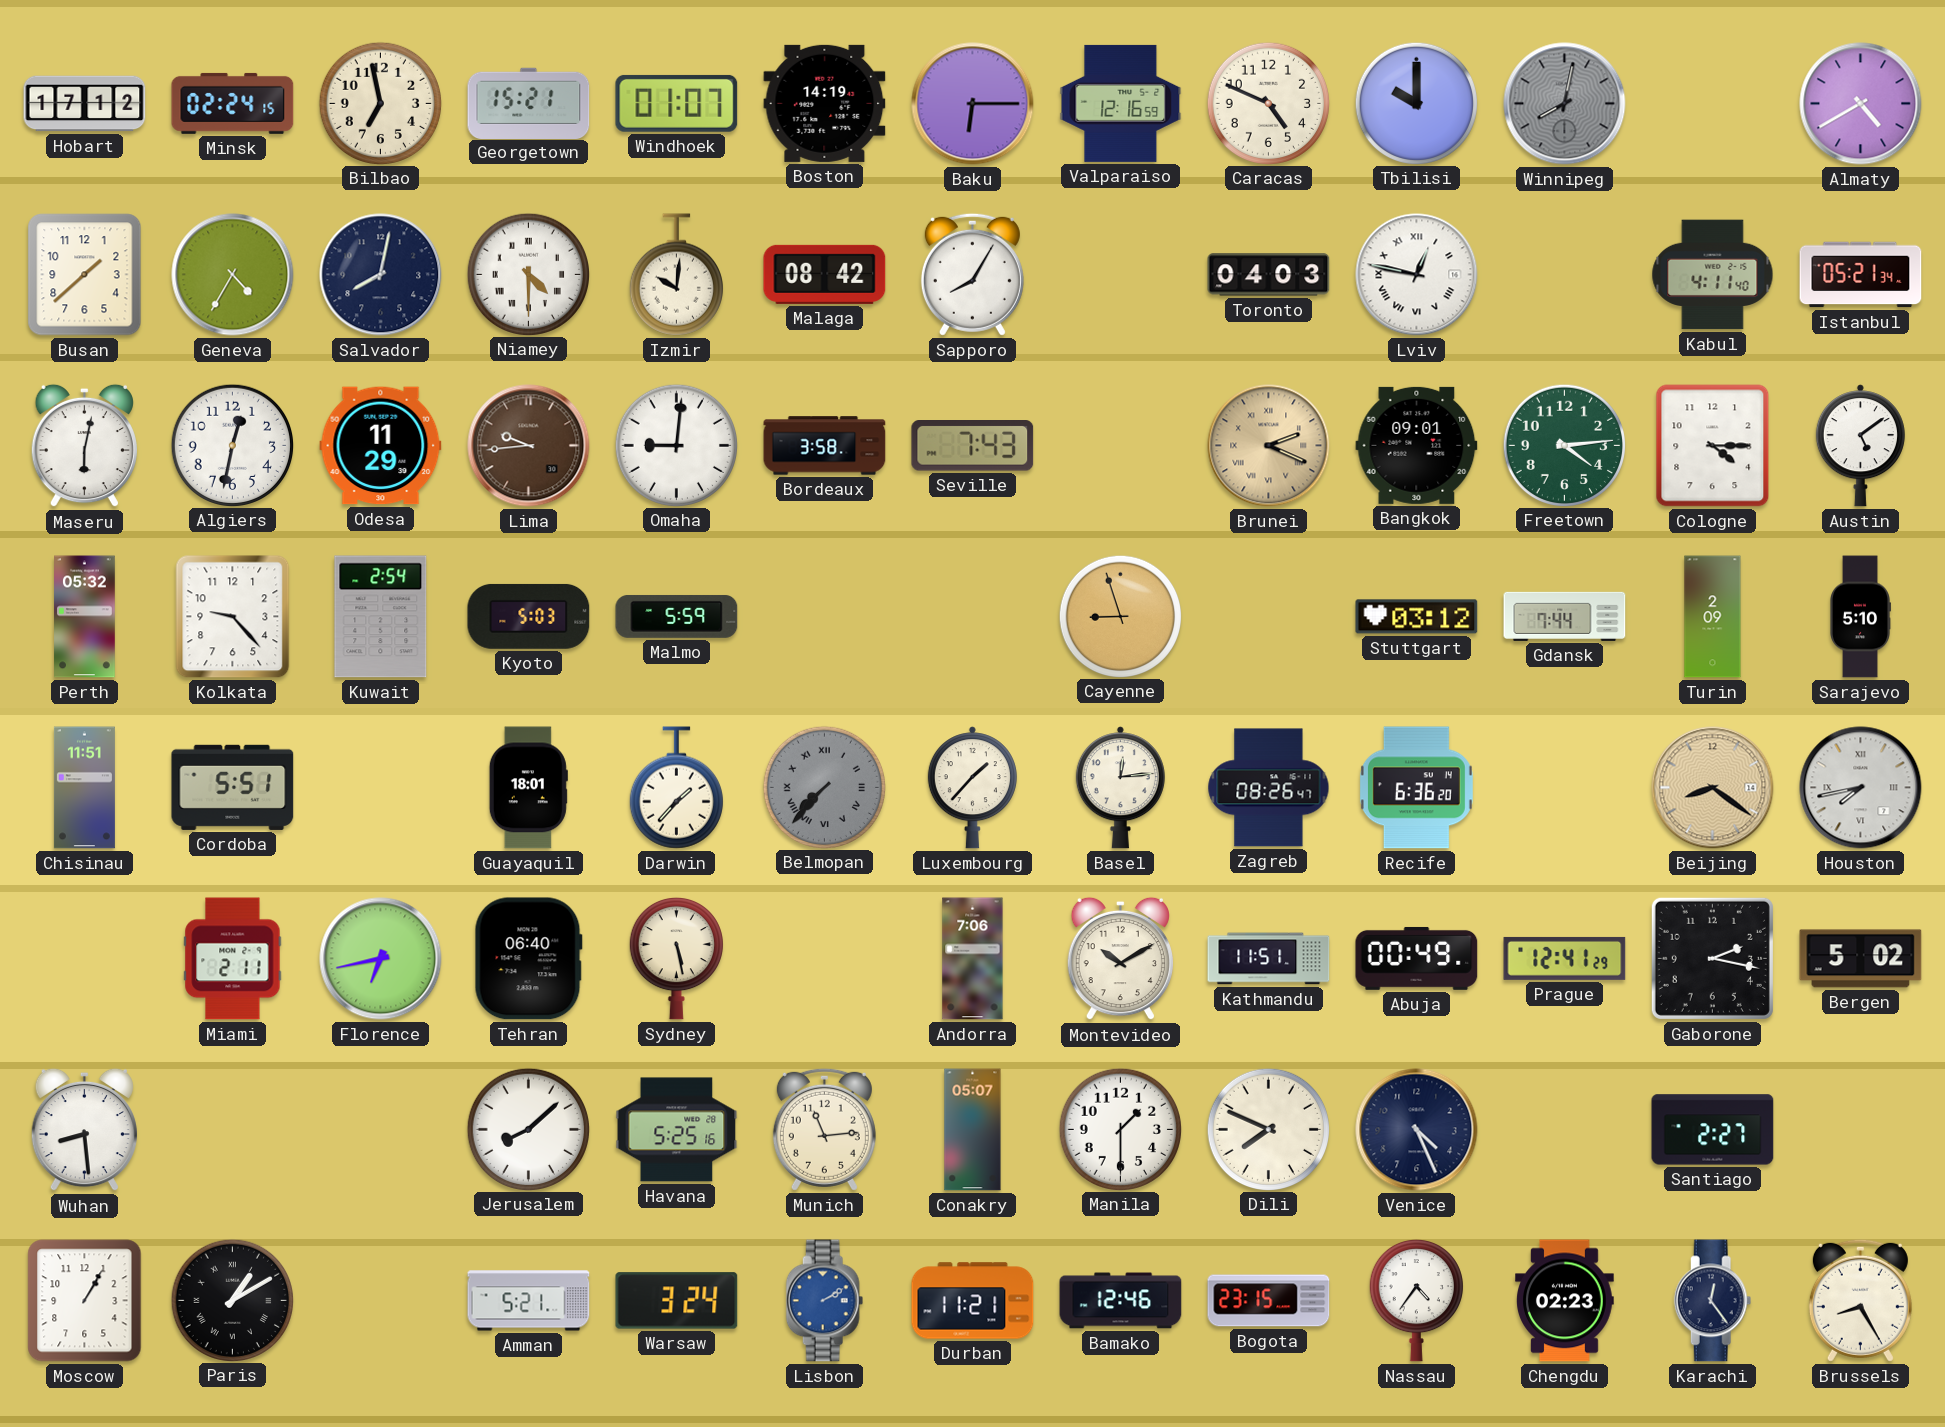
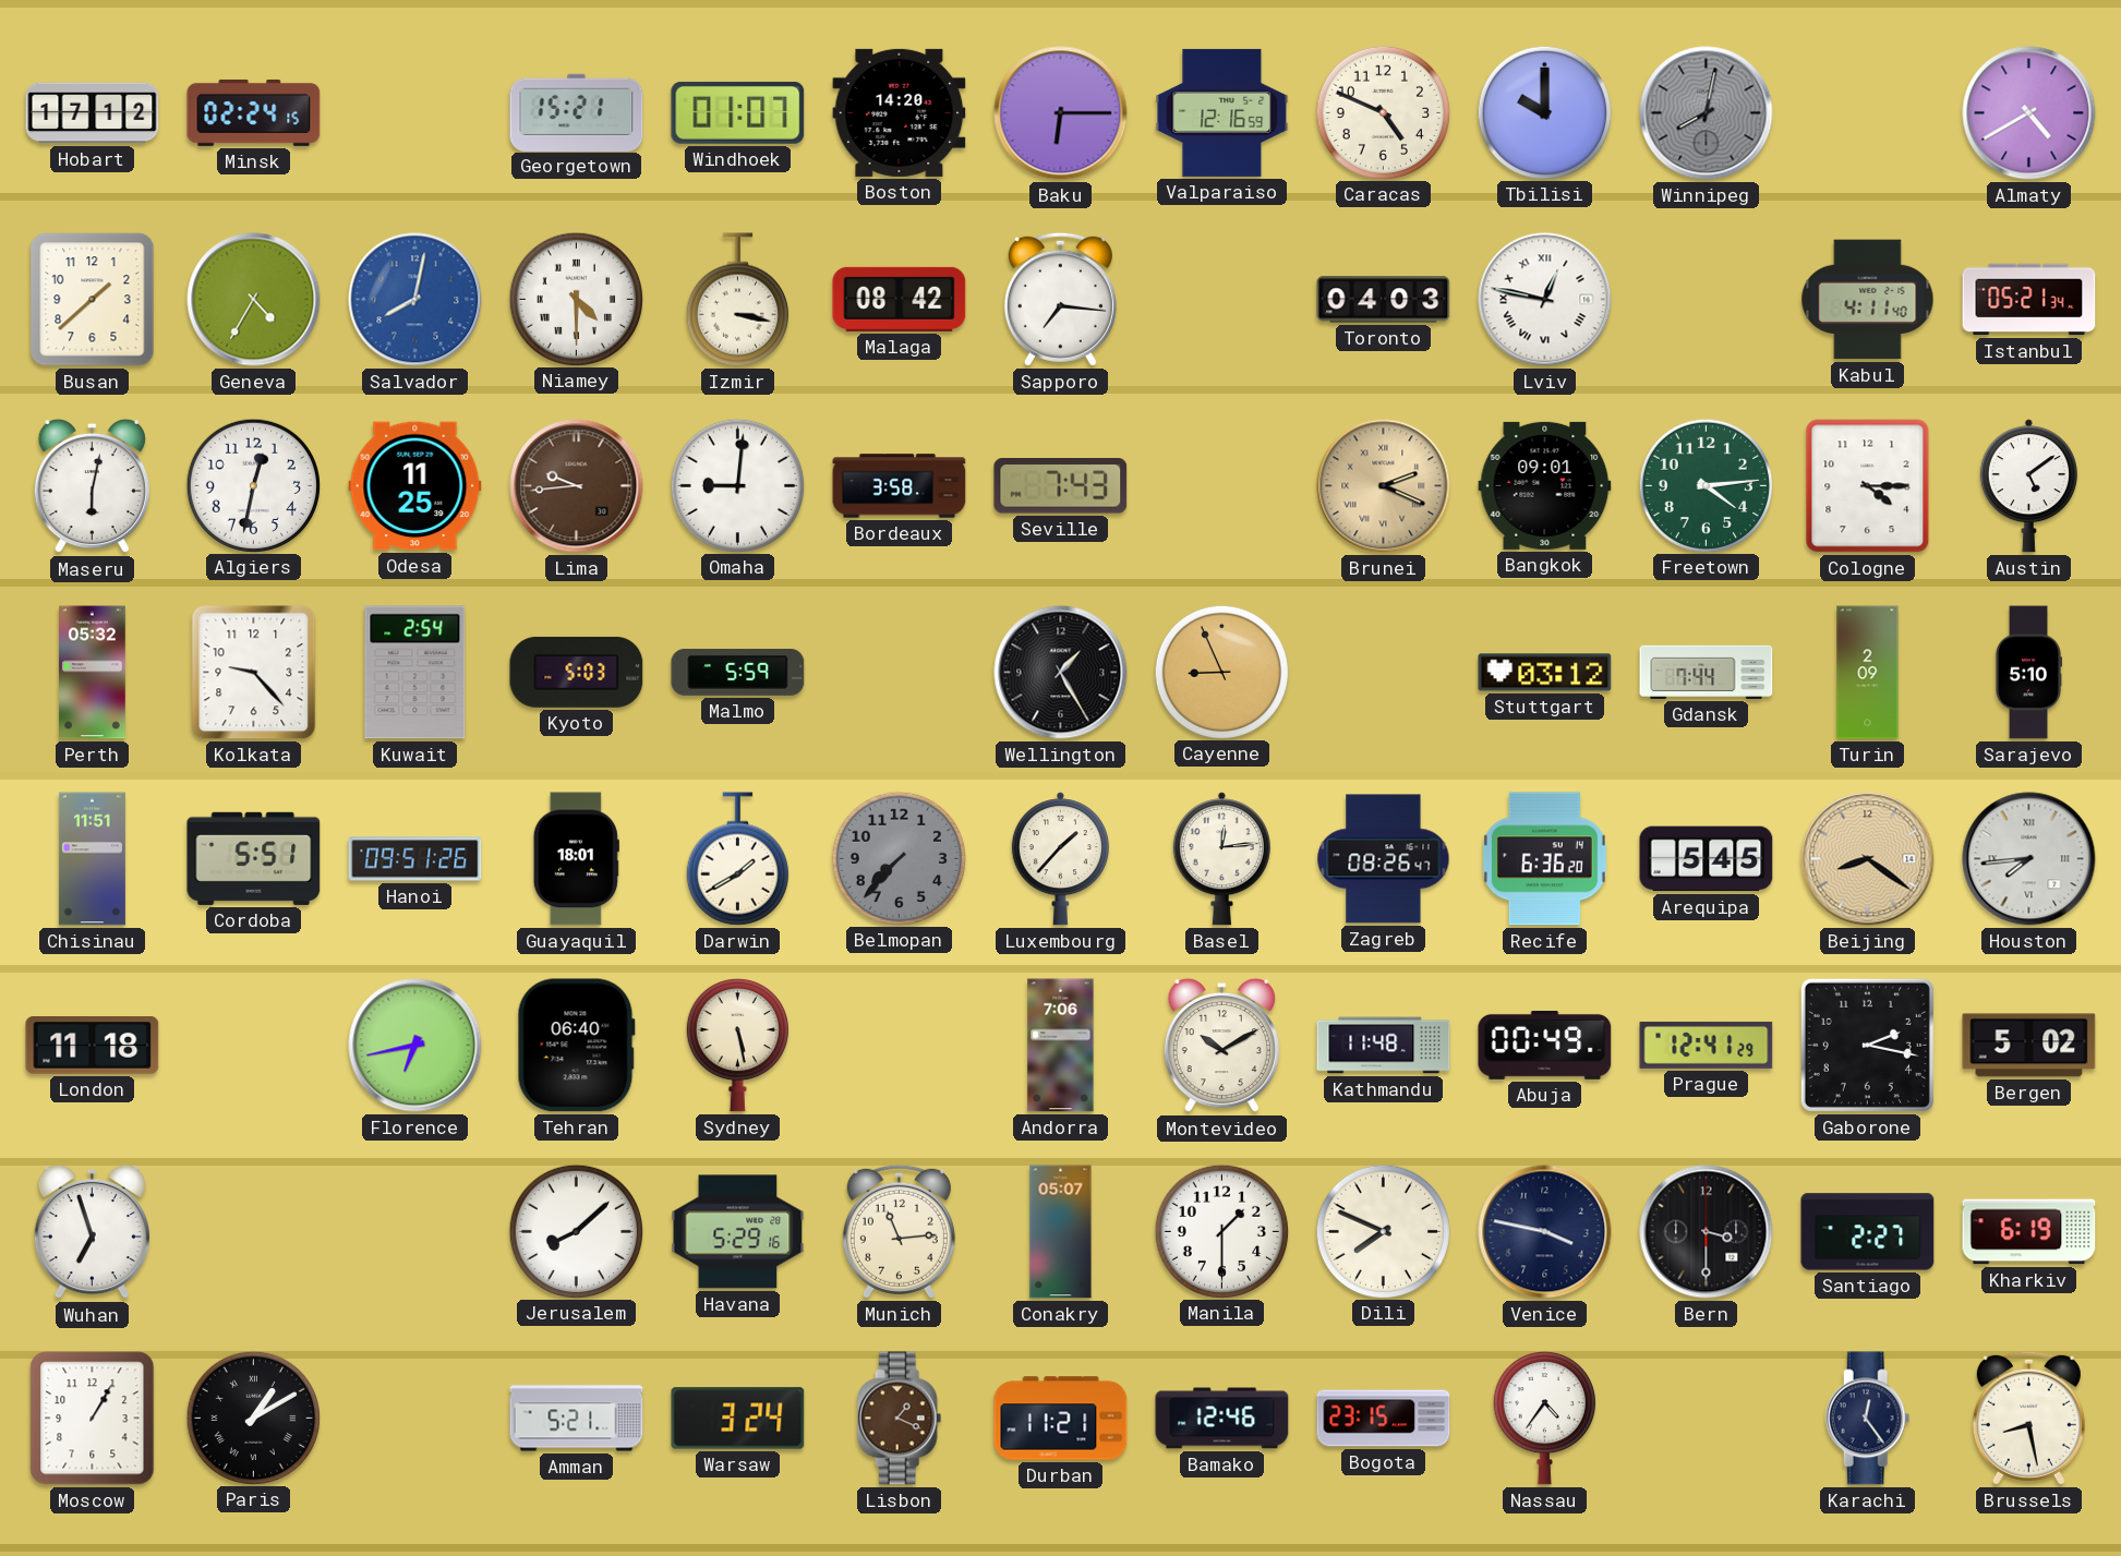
Bilbao: 6:58 -> none (380, 103)
Boston: 14:19 -> 14:20 (900, 112)
Salvador dial: navy -> blue (415, 300)
Izmir: 10:01 -> 3:17 (737, 300)
Sapporo: 8:05 -> 7:16 (1060, 299)
Odesa: 11:29 -> 11:25 (415, 486)
Wellington: none -> 1:25 (1061, 673)
Cayenne: 8:57 -> 8:56 (1221, 672)
Hanoi: none -> 09:51 (415, 859)
Darwin: 1:37 -> 1:40 (737, 859)
Belmopan numerals: Roman -> Arabic (899, 858)
Arequipa: none -> 5:45 (1707, 859)
Houston: 7:43 -> 7:44 (2029, 859)
London: none -> 11:18 (93, 1046)
Miami: 2:11 -> none (233, 959)
Kathmandu: 11:51 -> 11:48 (1384, 1046)
Wuhan: 8:29 -> 6:57 (92, 1232)
Havana: 5:25 -> 5:29 (738, 1232)
Venice: 4:26 -> 3:47 (1545, 1232)
Bern: none -> 3:30 (1707, 1232)
Kharkiv: none -> 6:19 (2029, 1232)
Lisbon: 2:10 -> 1:19 (900, 1419)
Lisbon dial: blue -> brown (900, 1419)
Chengdu: 02:23 -> none (1565, 1301)
Brussels: 8:25 -> 8:28 (2028, 1418)
